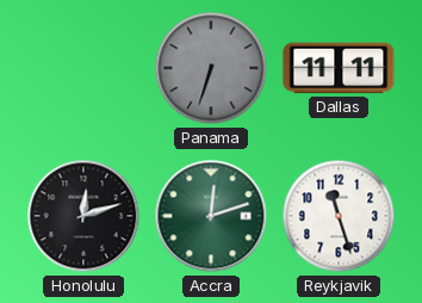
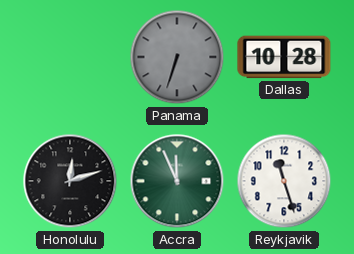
Dallas: 11:11 -> 10:28 (284, 57)
Accra: 12:12 -> 11:56 (177, 181)
